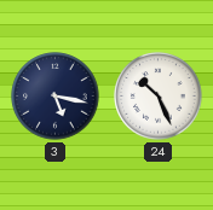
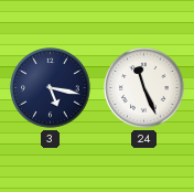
24: 10:26 -> 11:26 (144, 88)
